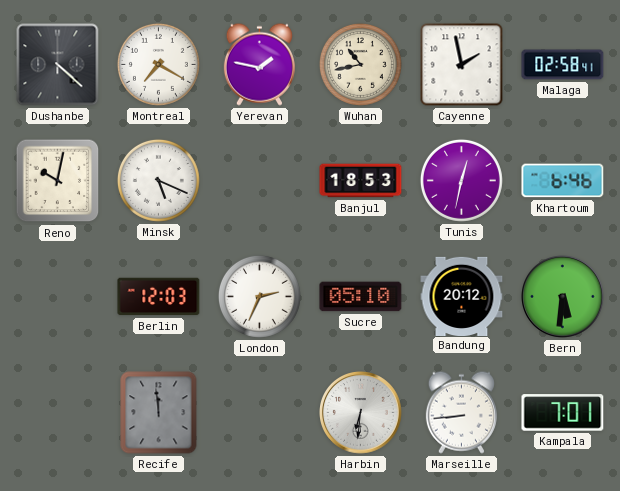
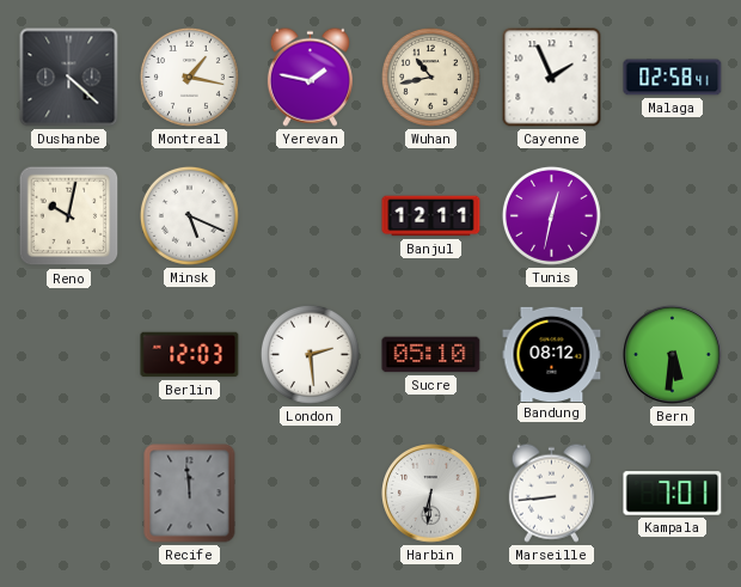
Montreal: 7:20 -> 1:17 (189, 77)
Cayenne: 1:58 -> 1:56 (552, 78)
Banjul: 18:53 -> 12:11 (431, 216)
Khartoum: 6:46 -> none (563, 181)
London: 2:34 -> 2:29 (310, 354)
Bandung: 20:12 -> 08:12 (552, 354)
